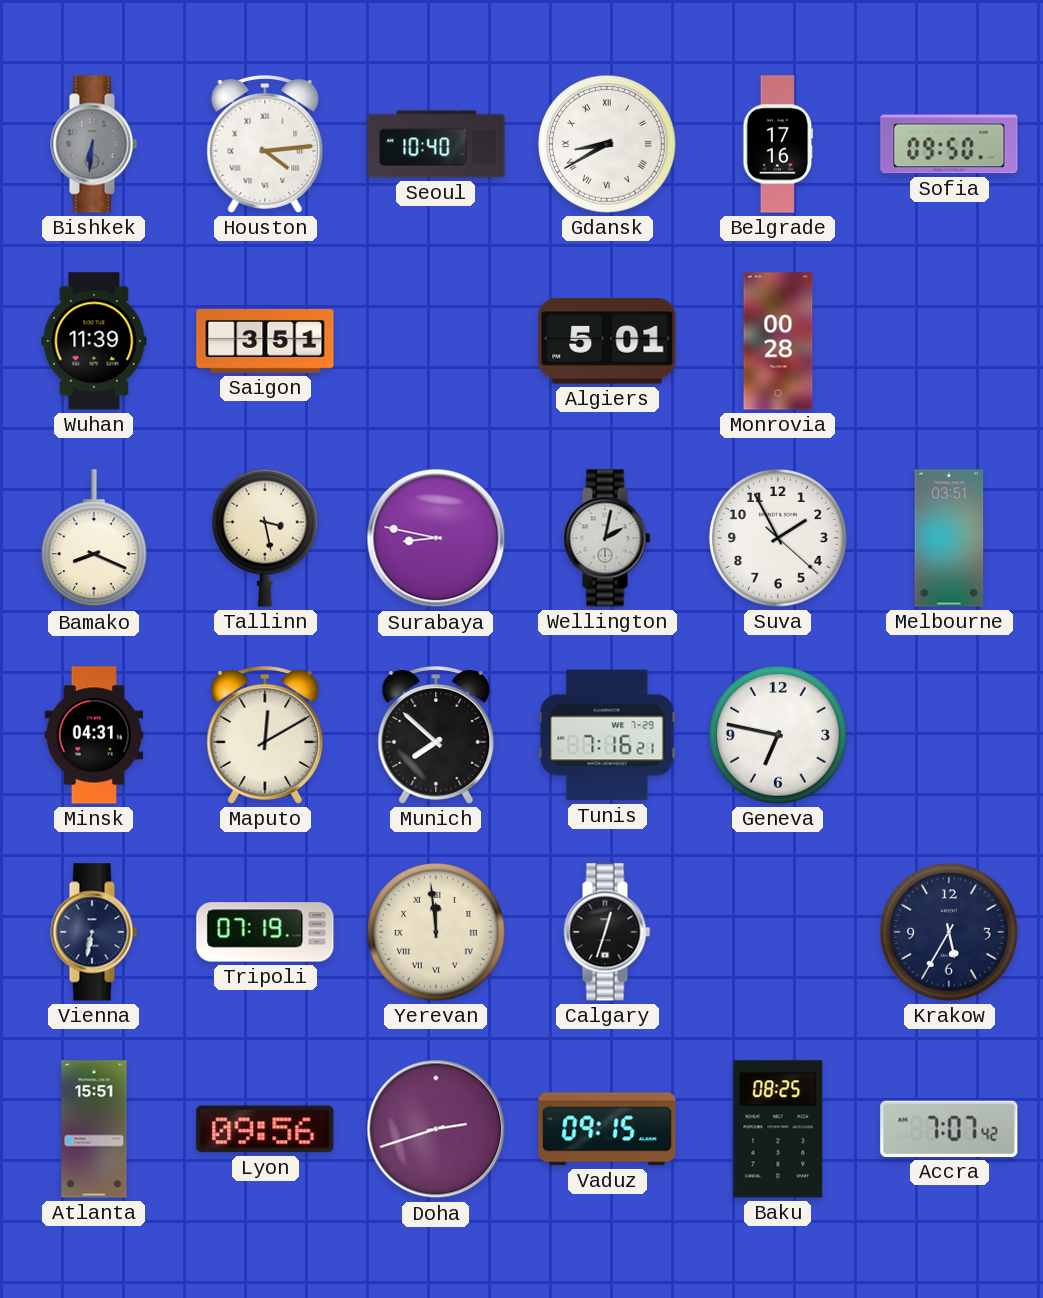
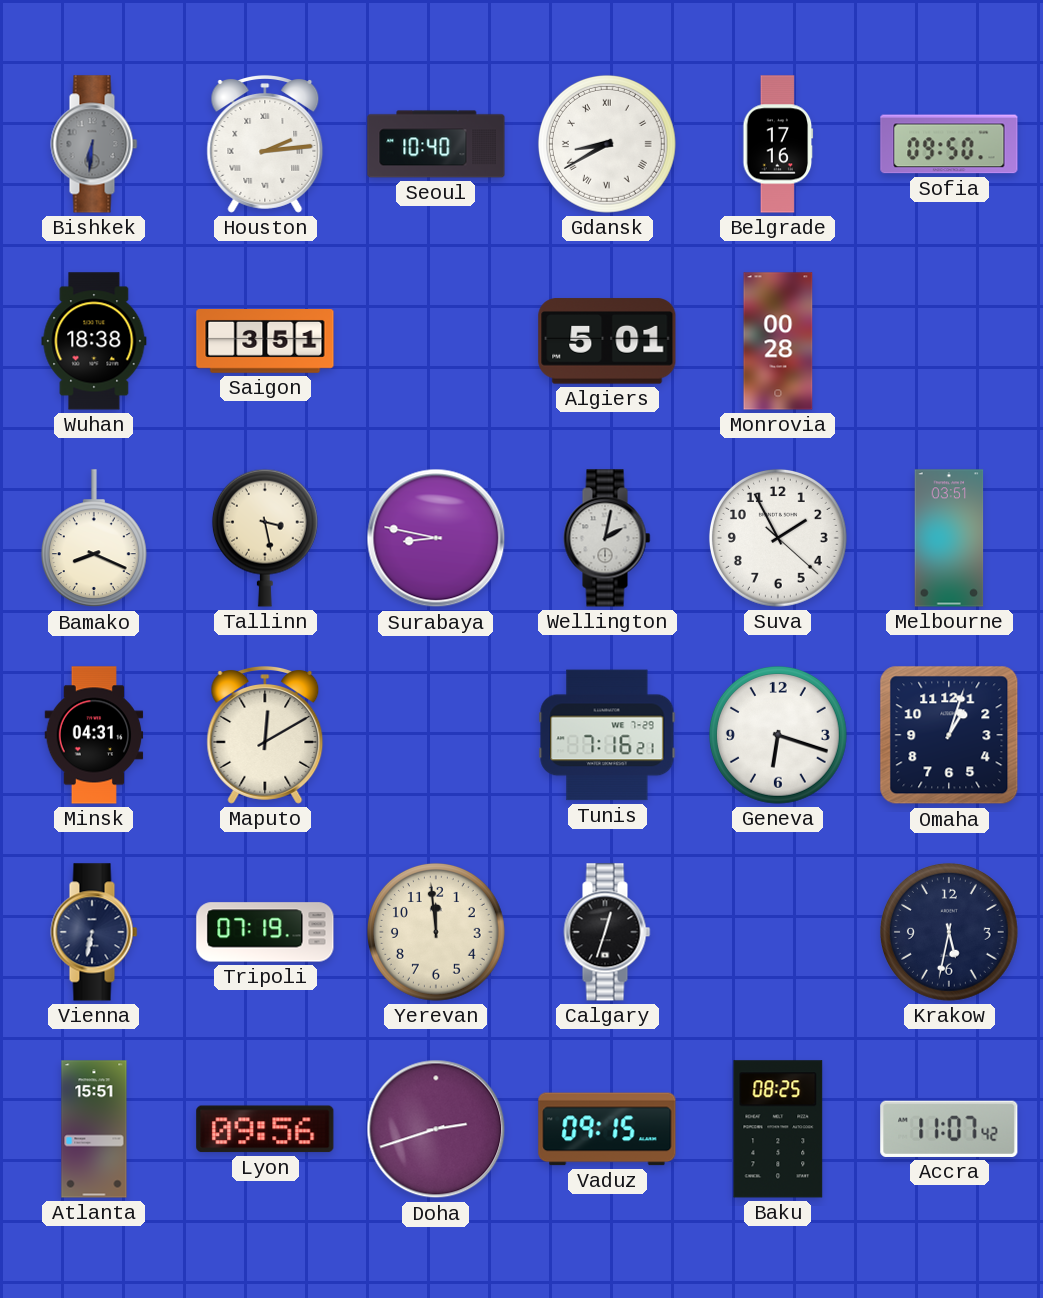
Houston: 4:14 -> 2:14 (265, 145)
Wuhan: 11:39 -> 18:38 (94, 341)
Munich: 7:52 -> none (436, 736)
Geneva: 6:47 -> 6:18 (778, 735)
Omaha: none -> 1:03 (949, 735)
Yerevan numerals: Roman -> Arabic (436, 932)
Krakow: 5:35 -> 5:32 (949, 932)
Accra: 7:07 -> 11:07 (949, 1129)
